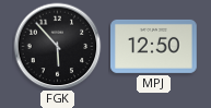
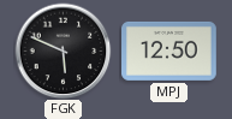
FGK: 5:53 -> 5:49 (63, 50)
